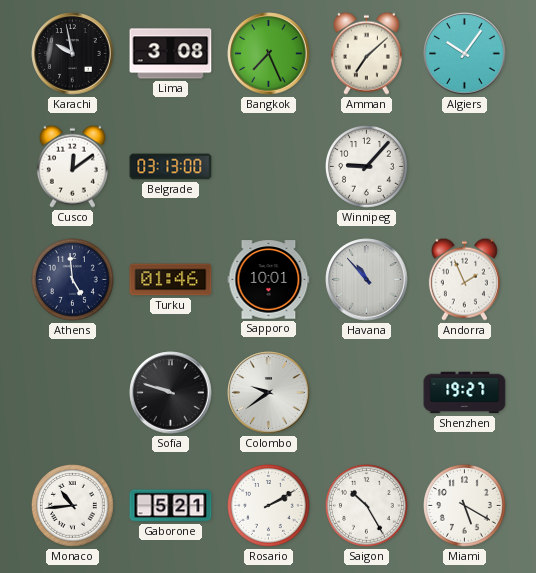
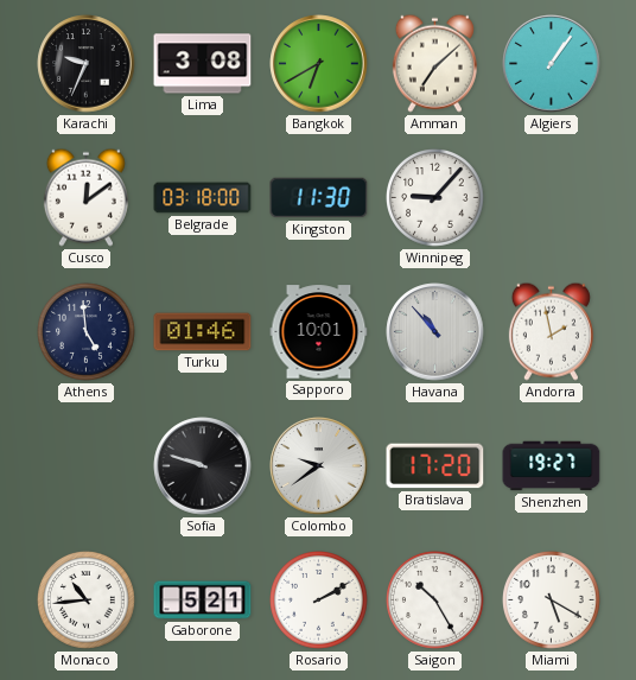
Karachi: 9:58 -> 9:34 (87, 64)
Bangkok: 7:26 -> 6:40 (319, 64)
Algiers: 10:06 -> 1:06 (552, 64)
Belgrade: 03:13 -> 03:18 (203, 198)
Kingston: none -> 11:30 (319, 198)
Andorra: 1:56 -> 1:58 (551, 331)
Bratislava: none -> 17:20 (435, 466)
